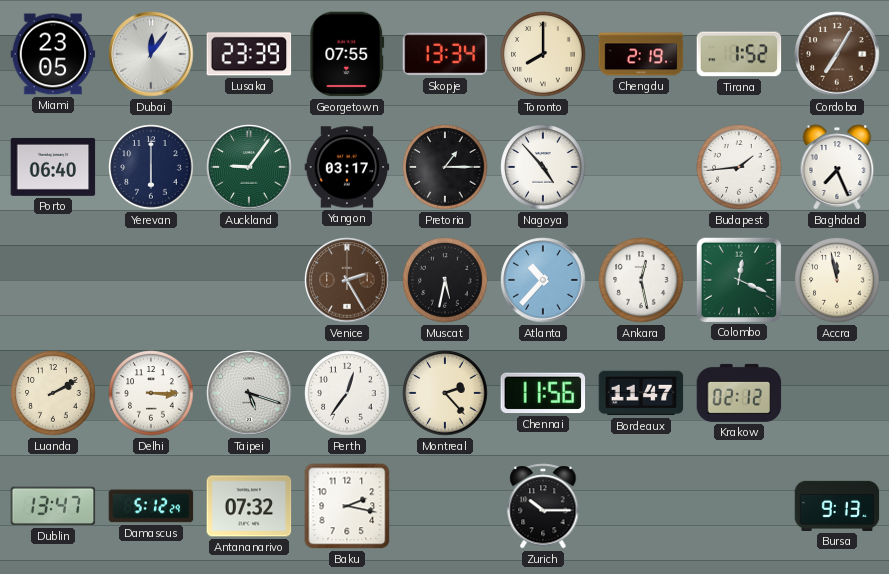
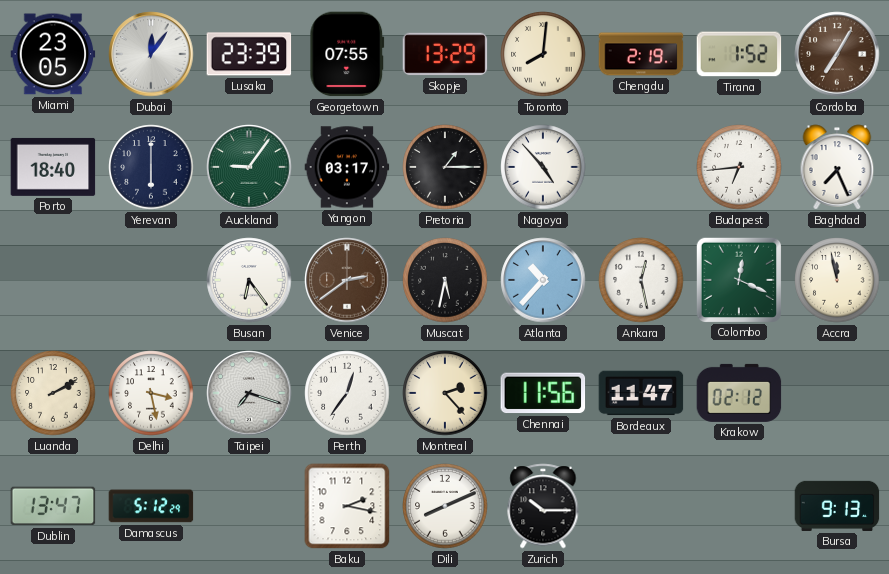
Skopje: 13:34 -> 13:29 (445, 54)
Toronto: 8:00 -> 8:01 (543, 54)
Porto: 06:40 -> 18:40 (53, 167)
Budapest: 1:44 -> 6:44 (739, 167)
Busan: none -> 6:24 (249, 280)
Venice: 2:25 -> 2:39 (347, 280)
Delhi: 3:15 -> 3:28 (151, 393)
Taipei: 5:18 -> 7:18 (249, 393)
Antananarivo: 07:32 -> none (249, 506)
Dili: none -> 8:11 (445, 506)
